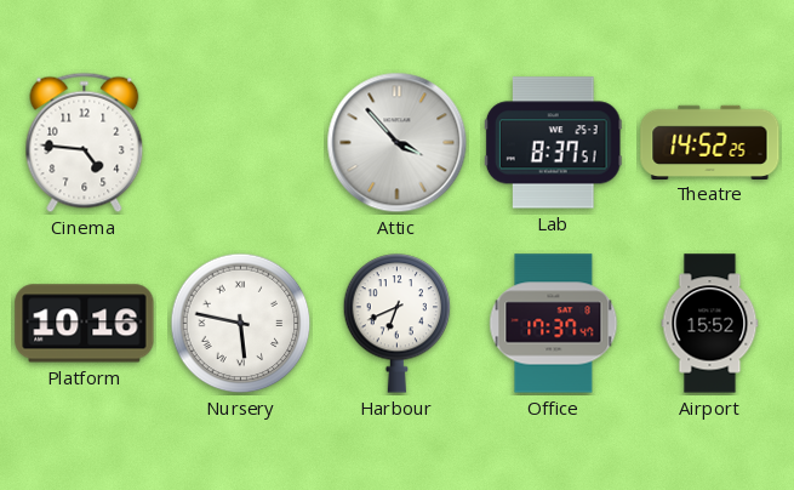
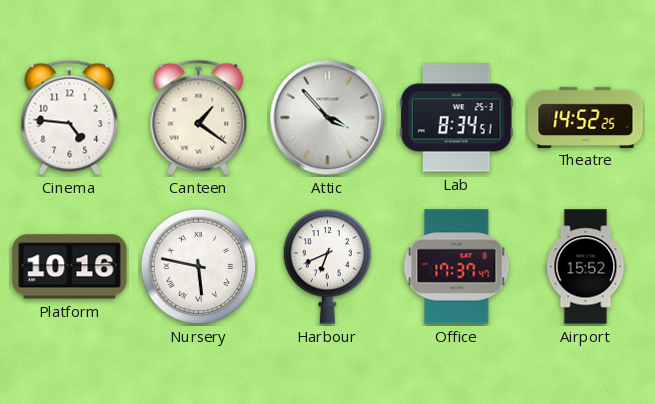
Canteen: none -> 1:21 (199, 118)
Lab: 8:37 -> 8:34 (456, 118)
